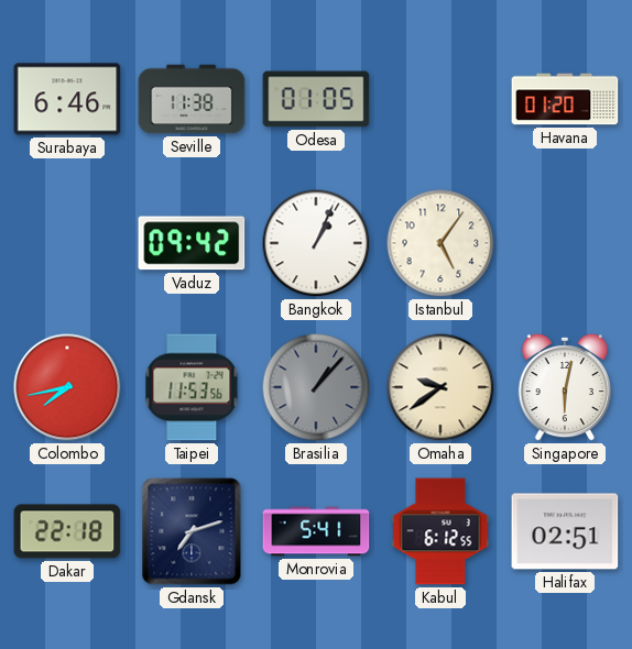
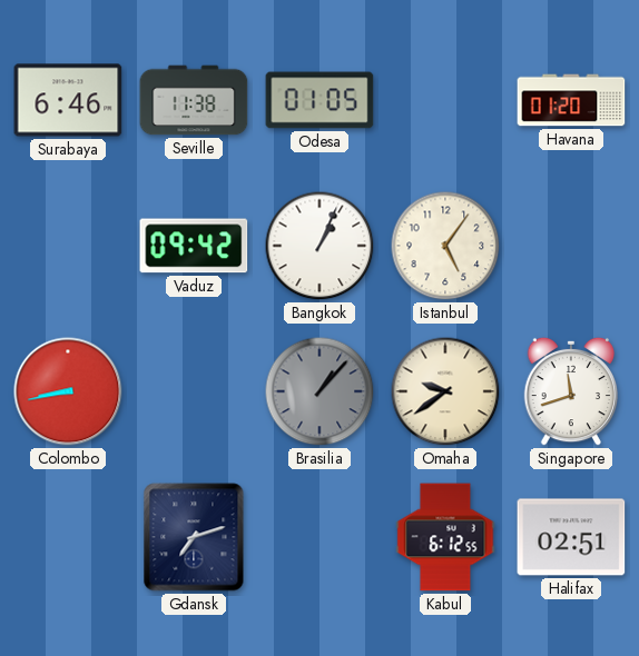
Colombo: 7:43 -> 8:43 (68, 391)
Taipei: 11:53 -> none (192, 387)
Singapore: 6:02 -> 11:42 (571, 391)
Dakar: 22:18 -> none (67, 531)
Monrovia: 5:41 -> none (316, 531)
